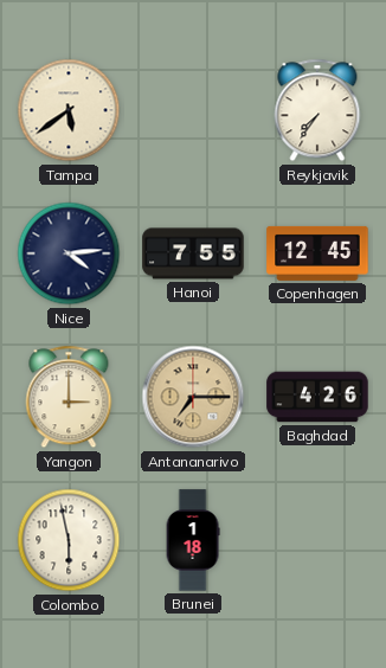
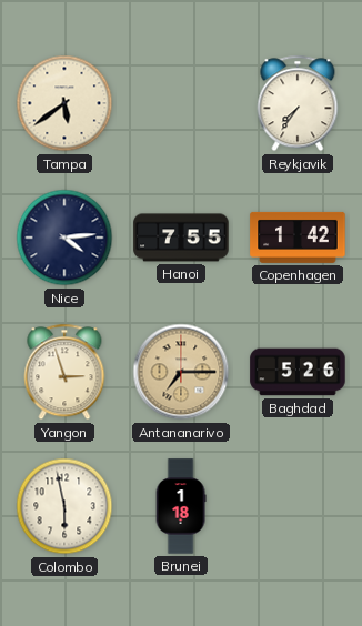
Copenhagen: 12:45 -> 1:42 (298, 238)
Yangon: 3:00 -> 2:57 (64, 372)
Baghdad: 4:26 -> 5:26 (298, 372)
